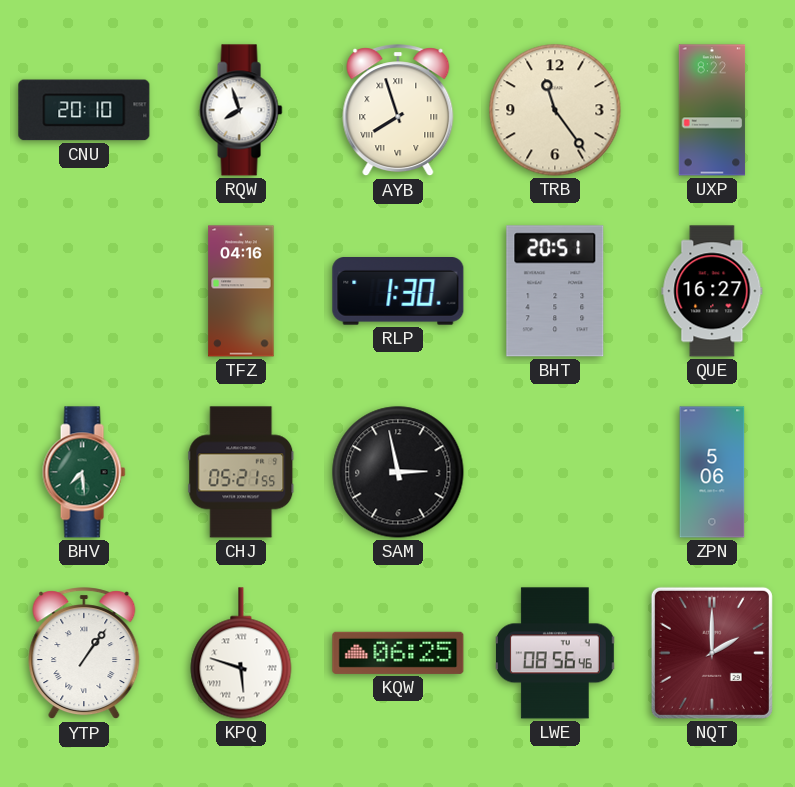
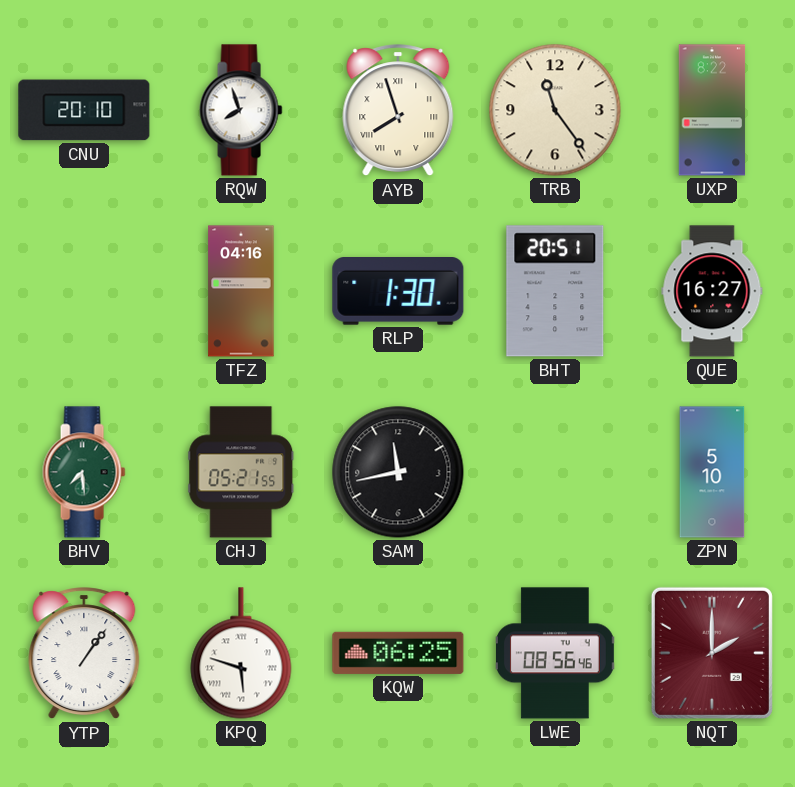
SAM: 2:58 -> 11:43 (398, 472)
ZPN: 5:06 -> 5:10 (712, 472)
